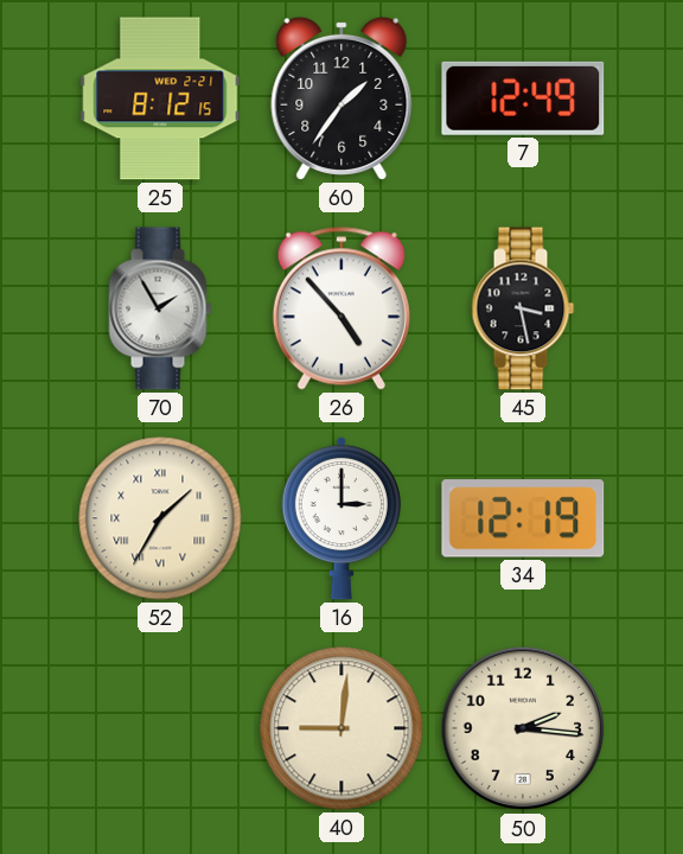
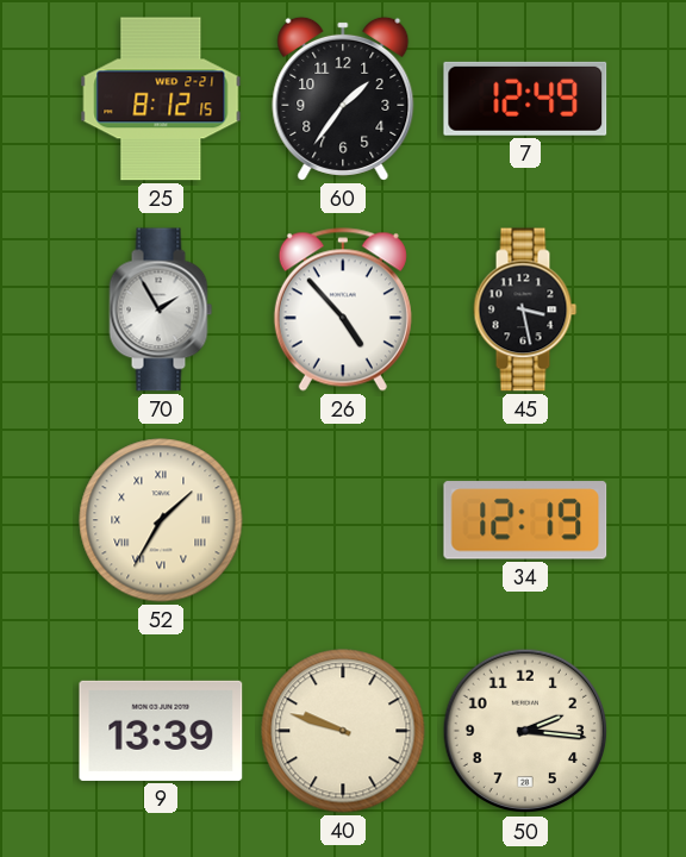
16: 3:00 -> none (340, 518)
9: none -> 13:39 (161, 731)
40: 9:01 -> 9:48 (343, 731)
